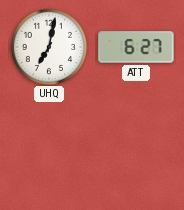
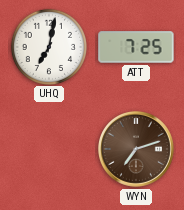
ATT: 6:27 -> 7:25 (136, 47)
WYN: none -> 7:12 (137, 150)
